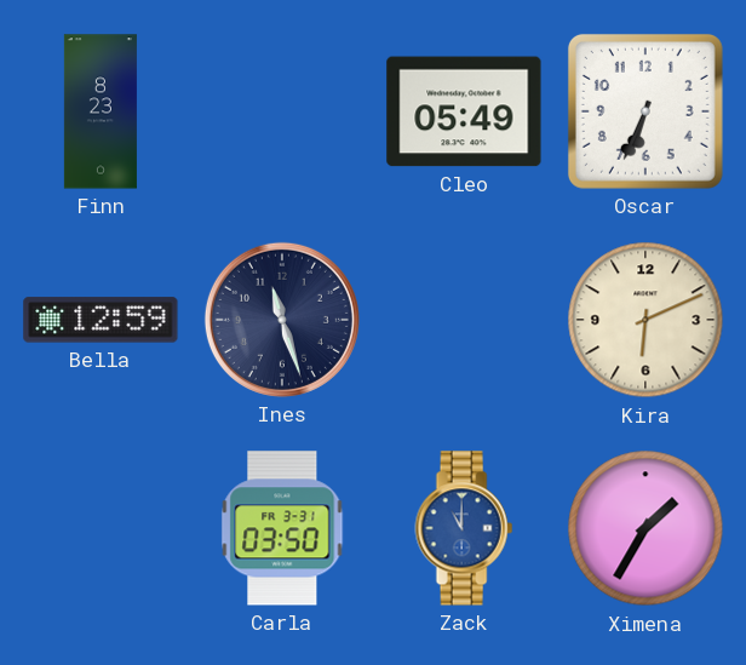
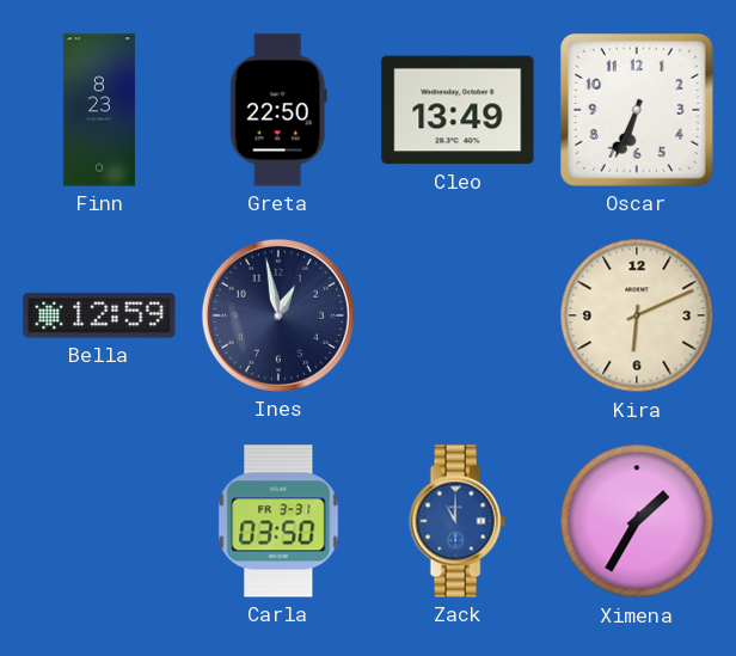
Greta: none -> 22:50 (278, 110)
Cleo: 05:49 -> 13:49 (458, 110)
Ines: 11:27 -> 12:58 (278, 315)
